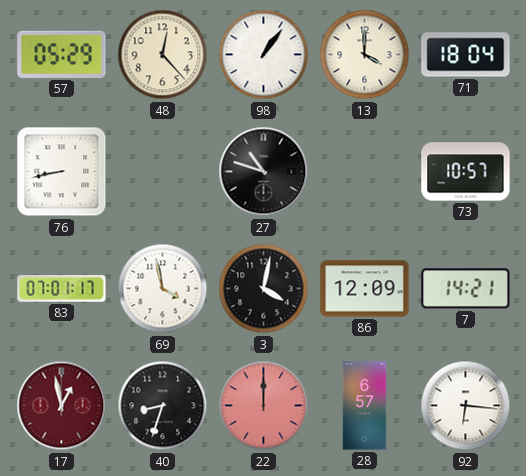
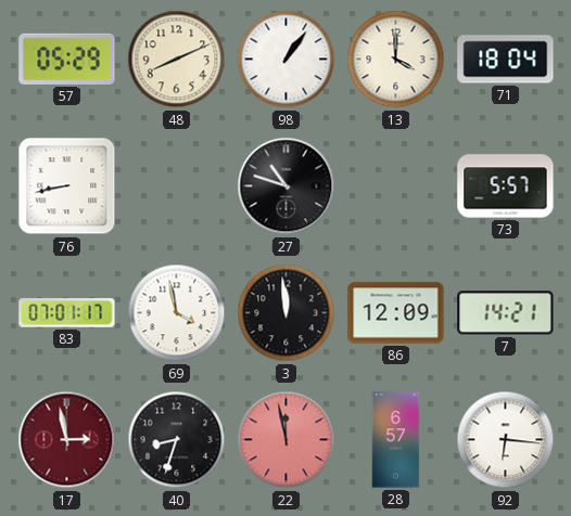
48: 12:23 -> 8:11 (177, 60)
73: 10:57 -> 5:57 (506, 186)
3: 4:02 -> 11:59 (287, 313)
17: 12:58 -> 2:58 (67, 440)
22: 12:00 -> 11:58 (287, 440)
